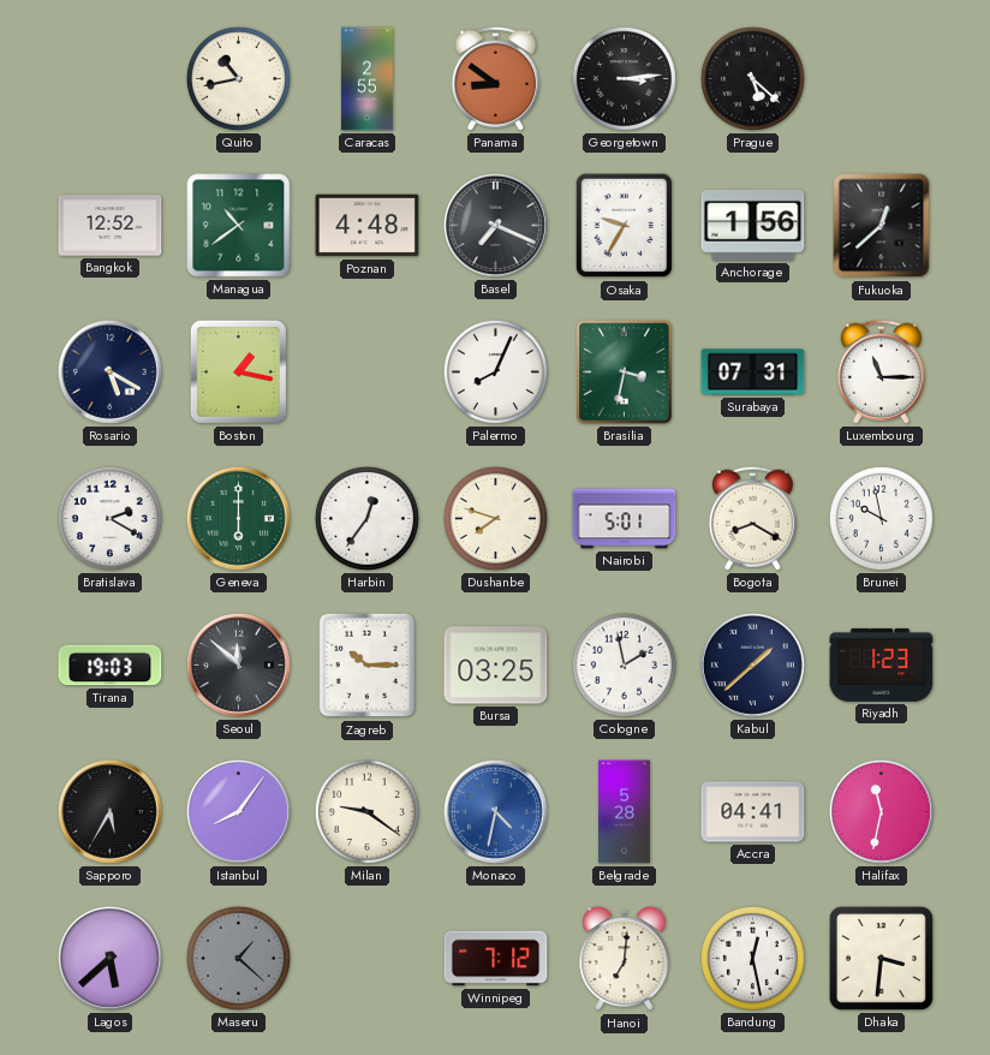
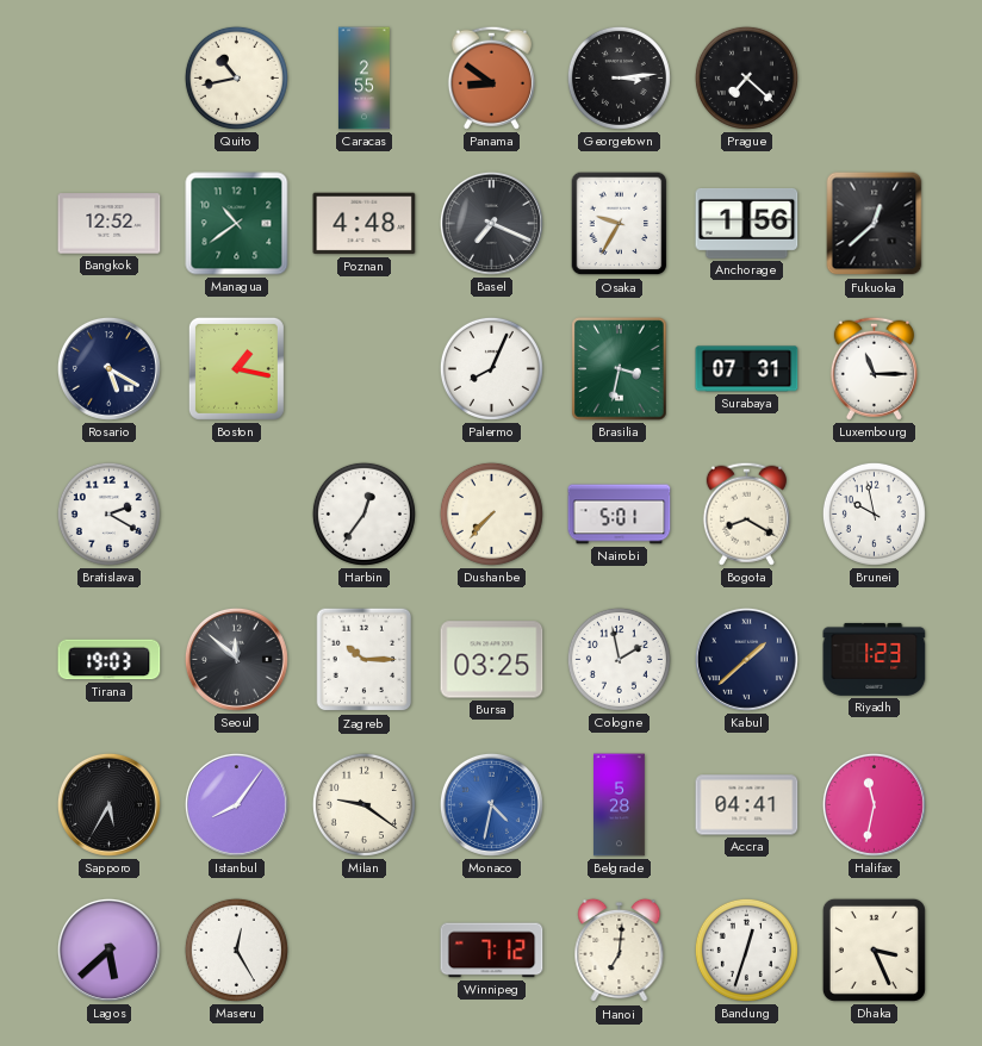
Prague: 5:22 -> 7:22 (746, 77)
Geneva: 6:00 -> none (238, 518)
Dushanbe: 7:48 -> 7:37 (491, 513)
Maseru: 1:22 -> 12:25 (236, 950)
Maseru dial: grey -> white (236, 950)
Bandung: 12:28 -> 12:33 (746, 950)
Dhaka: 3:31 -> 3:26 (874, 950)
